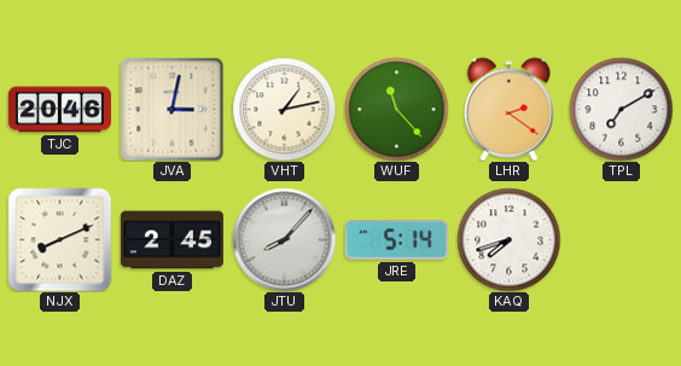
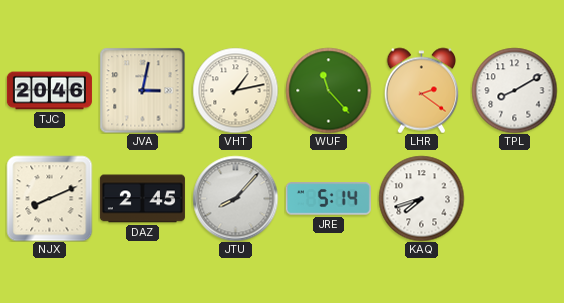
TPL: 7:10 -> 8:10 (514, 90)
